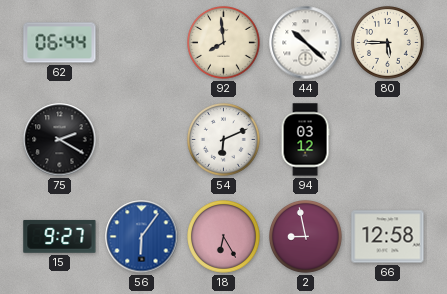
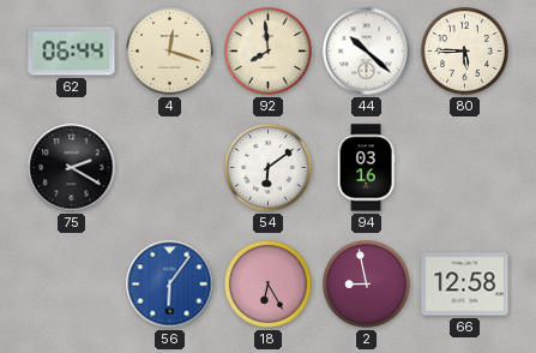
4: none -> 12:18 (170, 52)
54: 6:11 -> 6:09 (269, 168)
94: 03:12 -> 03:16 (366, 168)
15: 9:27 -> none (60, 236)
